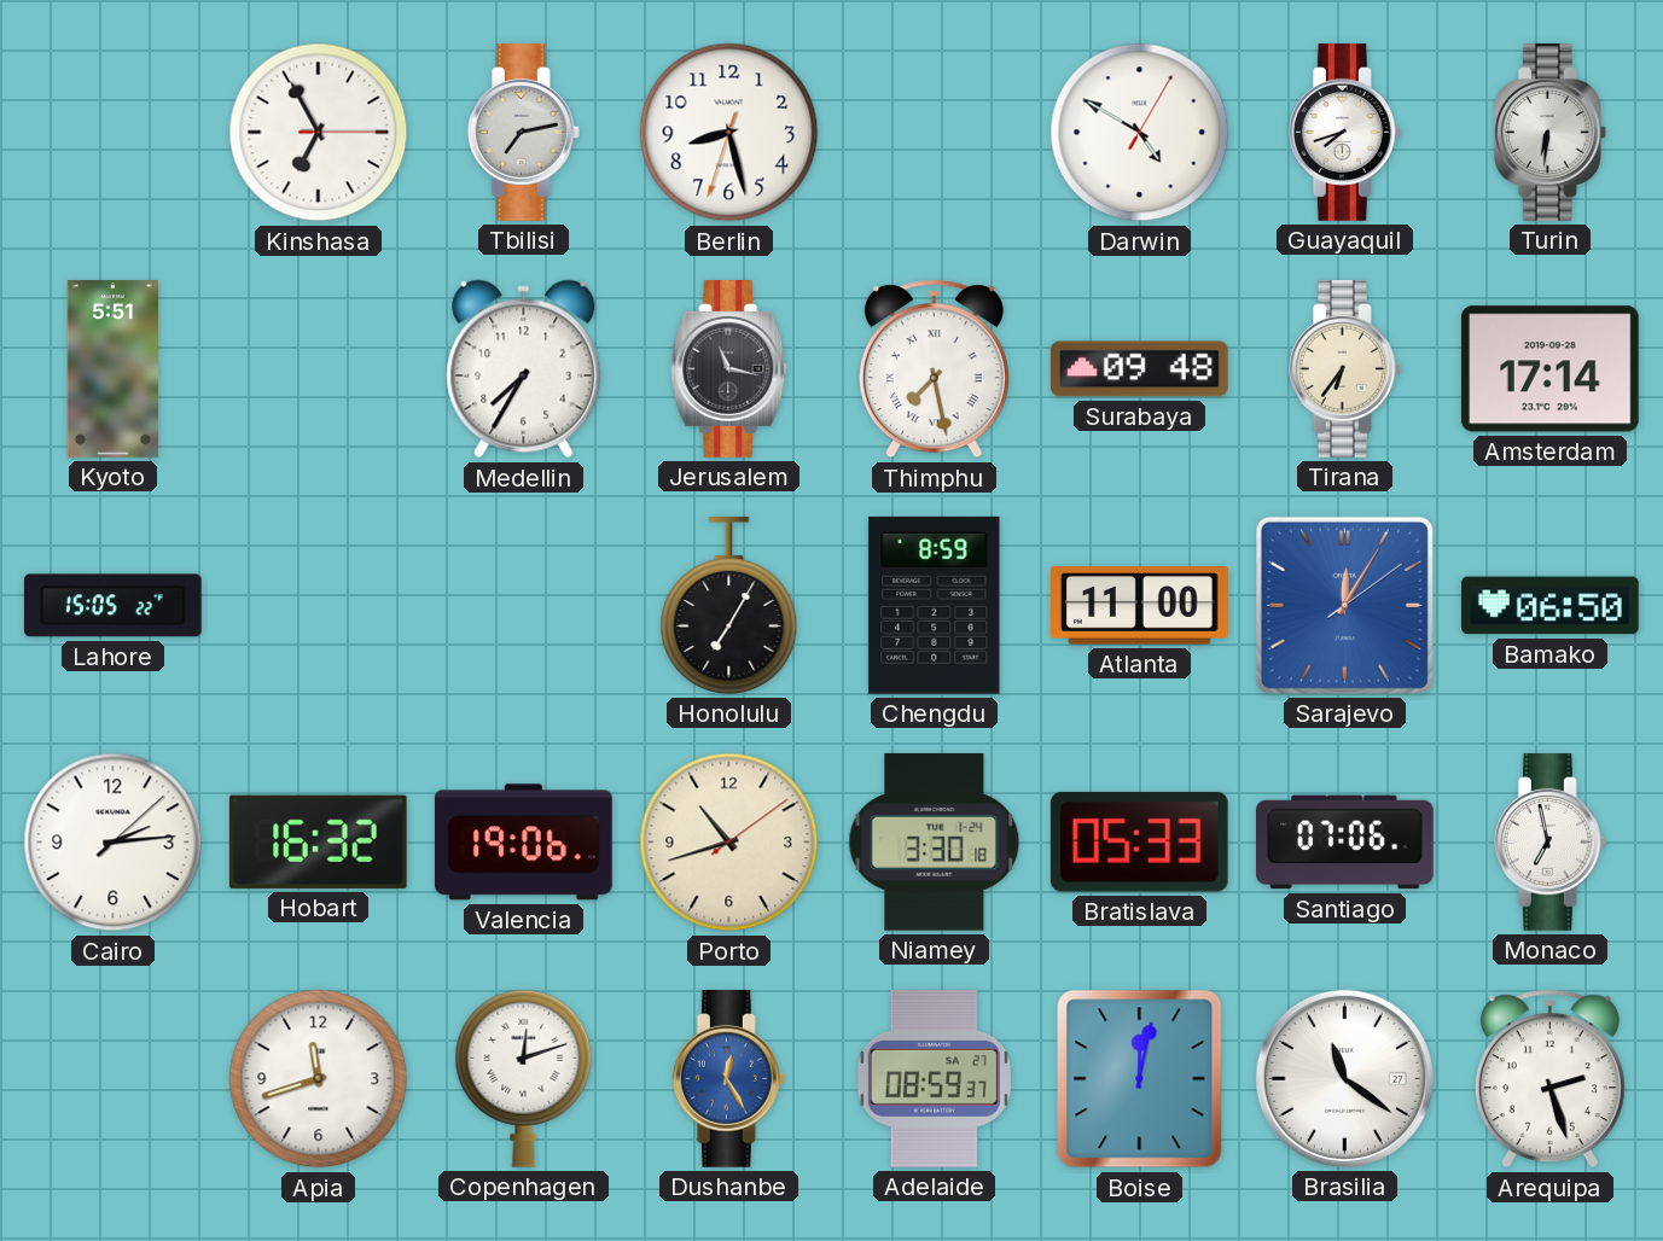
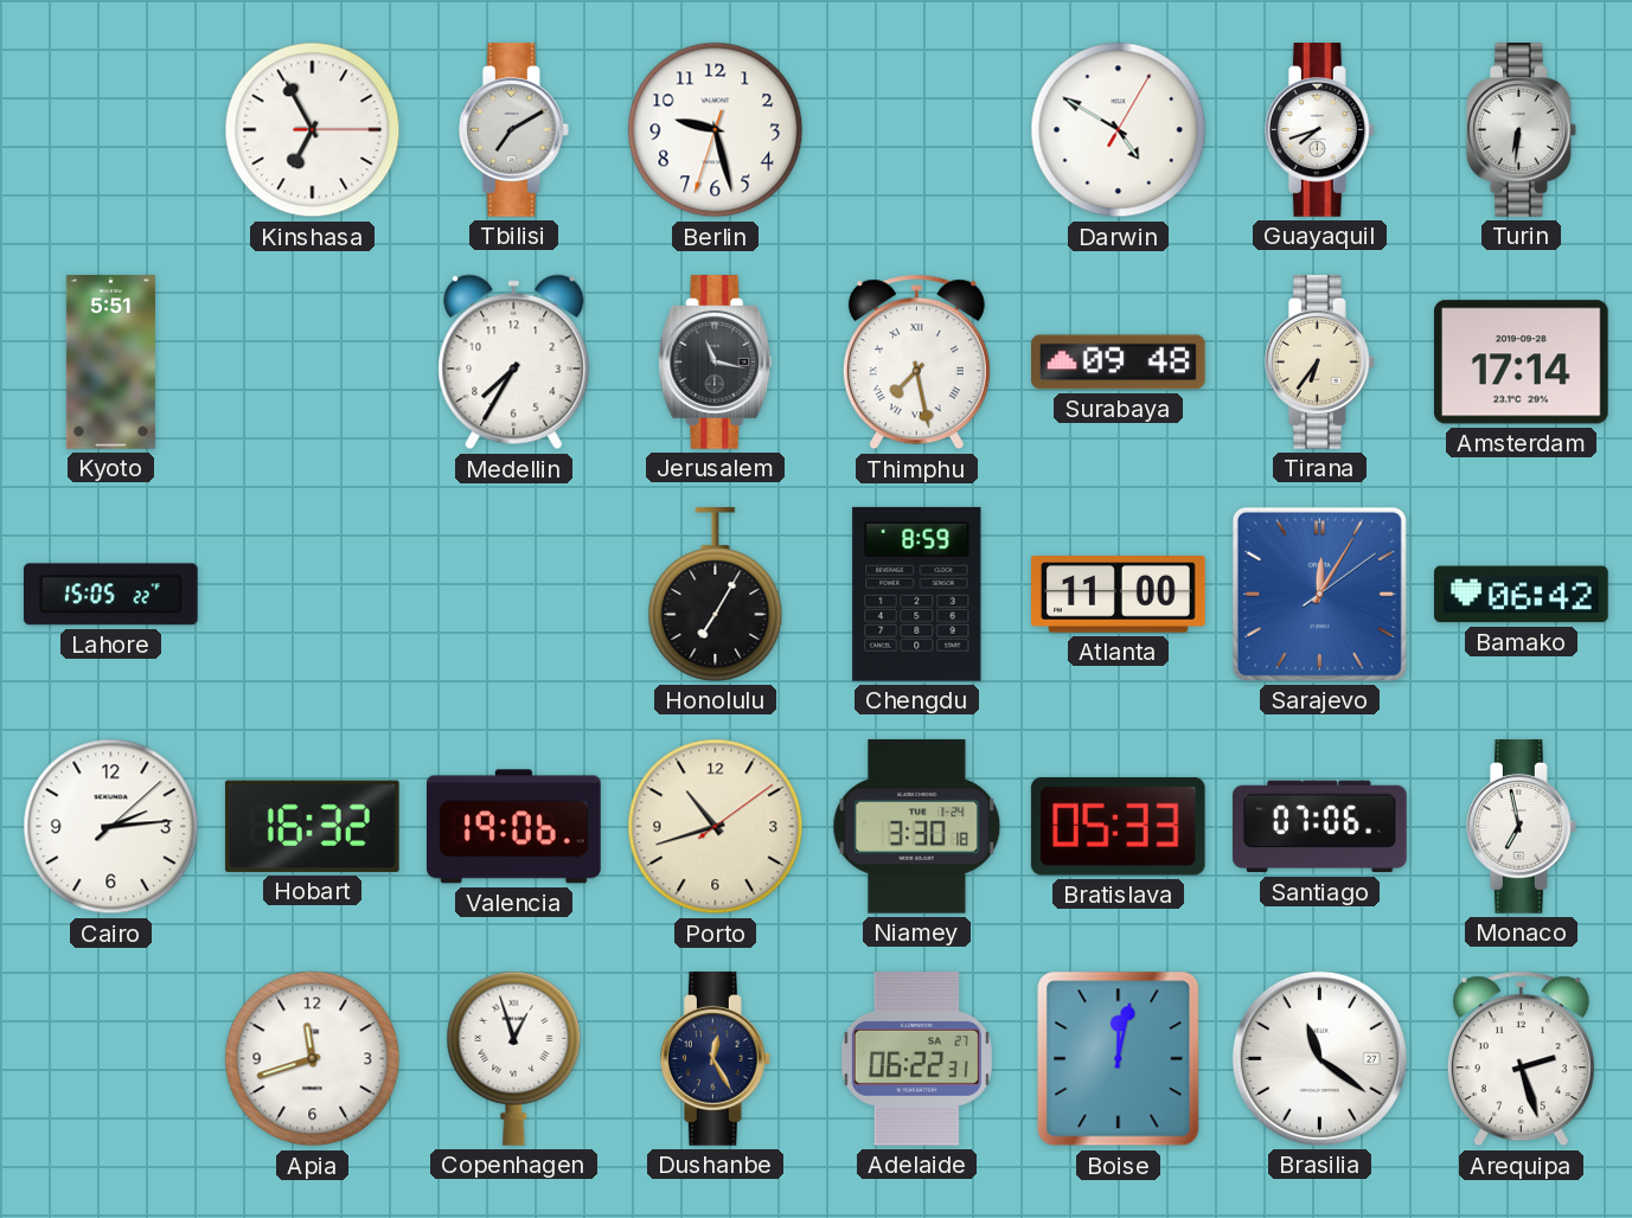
Tbilisi: 7:13 -> 7:10 (513, 130)
Berlin: 8:27 -> 9:27 (716, 130)
Bamako: 06:50 -> 06:42 (1522, 595)
Copenhagen: 12:12 -> 12:57 (514, 1058)
Dushanbe dial: blue -> navy (715, 1059)
Adelaide: 08:59 -> 06:22 (916, 1059)
